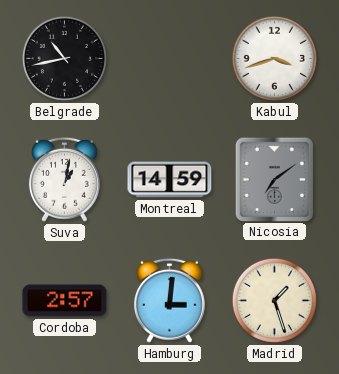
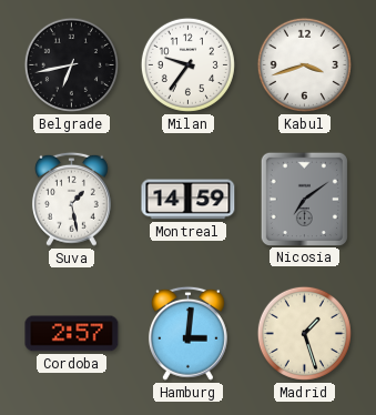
Belgrade: 10:43 -> 6:43 (71, 64)
Milan: none -> 9:36 (187, 64)
Suva: 1:02 -> 1:28 (71, 199)
